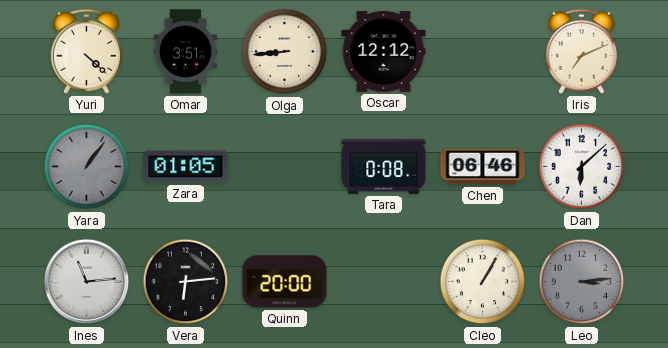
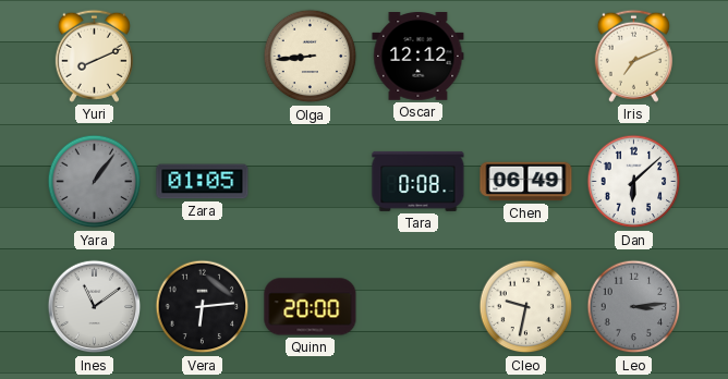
Yuri: 4:22 -> 8:11 (94, 56)
Omar: 3:51 -> none (186, 52)
Chen: 06:46 -> 06:49 (526, 182)
Ines: 11:14 -> 11:09 (95, 307)
Cleo: 1:05 -> 9:32 (526, 307)
